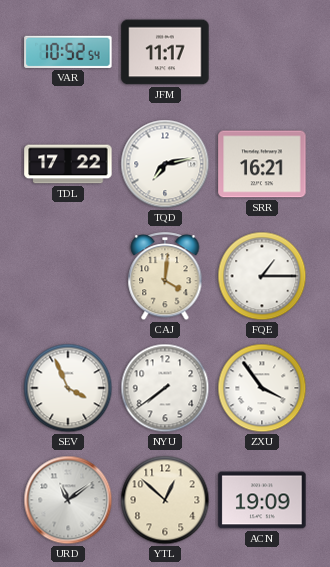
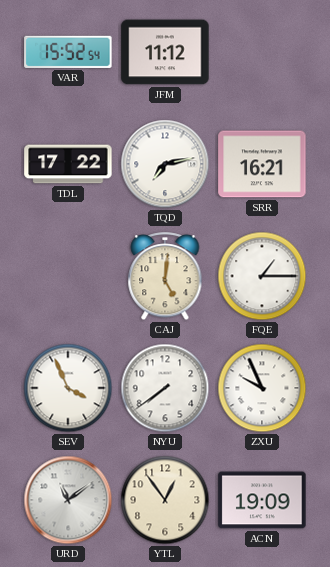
VAR: 10:52 -> 15:52 (68, 52)
JFM: 11:17 -> 11:12 (165, 52)
CAJ: 4:01 -> 5:01 (165, 277)
ZXU: 3:54 -> 9:56 (262, 388)
YTL: 12:52 -> 12:54 (165, 500)
